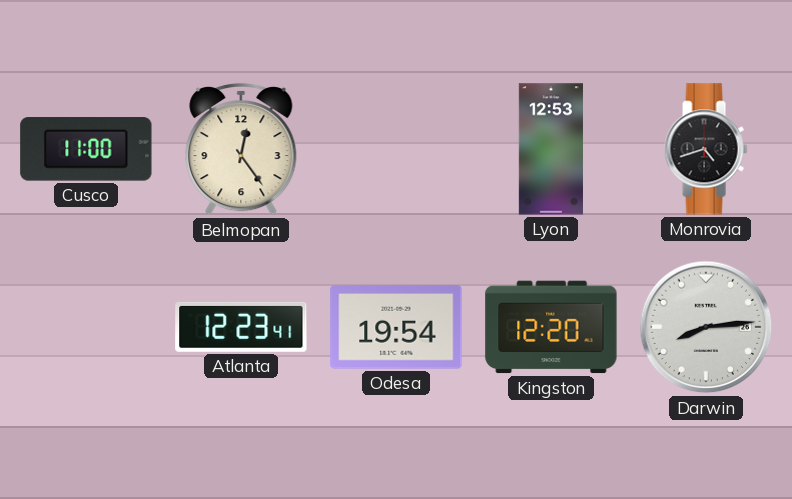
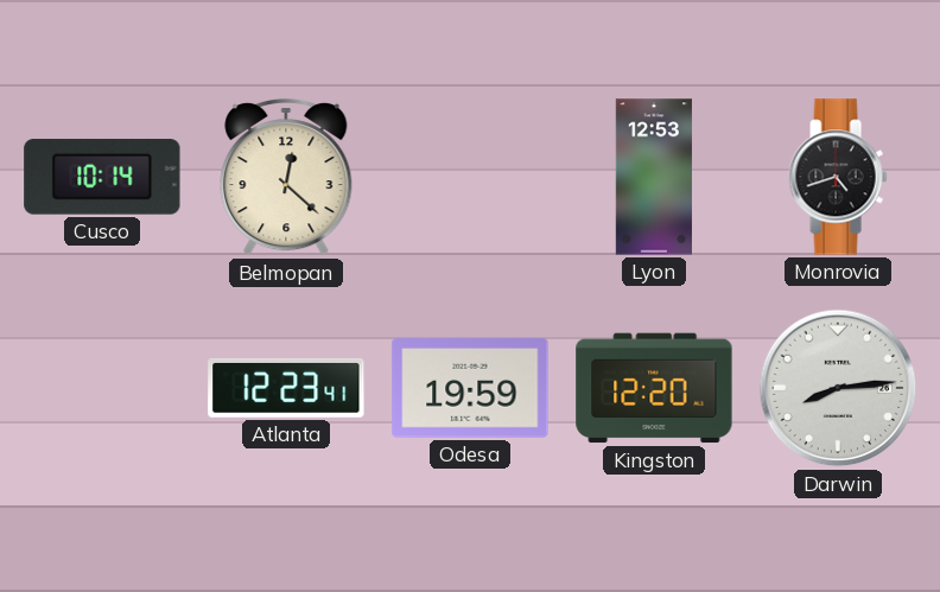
Cusco: 11:00 -> 10:14 (102, 177)
Belmopan: 12:24 -> 12:22 (286, 177)
Odesa: 19:54 -> 19:59 (470, 389)
